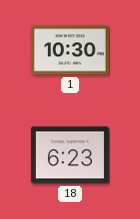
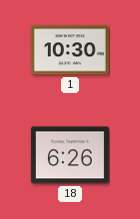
18: 6:23 -> 6:26 (70, 155)
